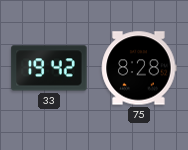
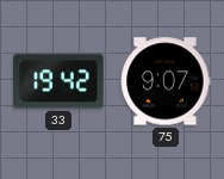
75: 8:28 -> 9:07 (166, 81)
